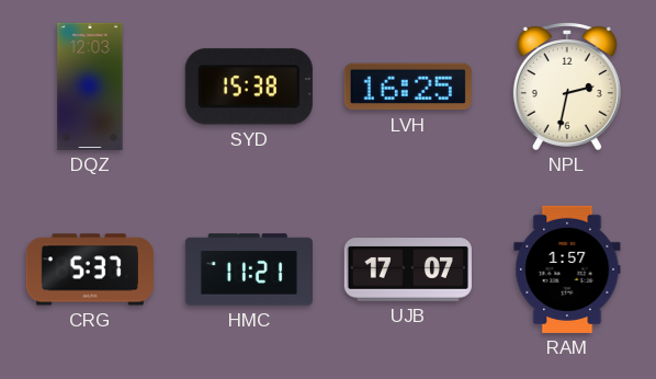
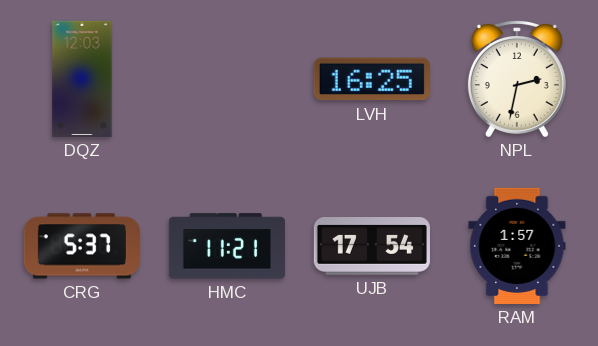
SYD: 15:38 -> none (249, 87)
UJB: 17:07 -> 17:54 (372, 246)
